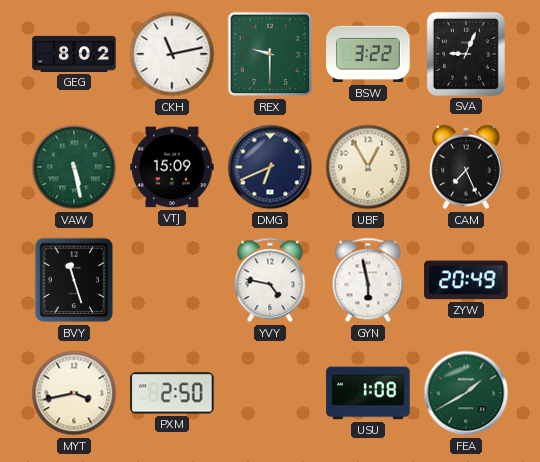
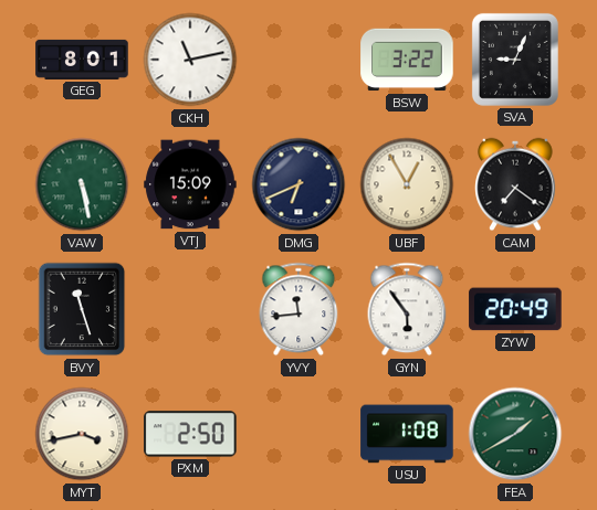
GEG: 8:02 -> 8:01 (82, 60)
REX: 9:30 -> none (270, 54)
CAM: 7:26 -> 7:21 (515, 184)
YVY: 4:47 -> 11:44 (298, 309)
GYN: 5:58 -> 5:54 (407, 309)
